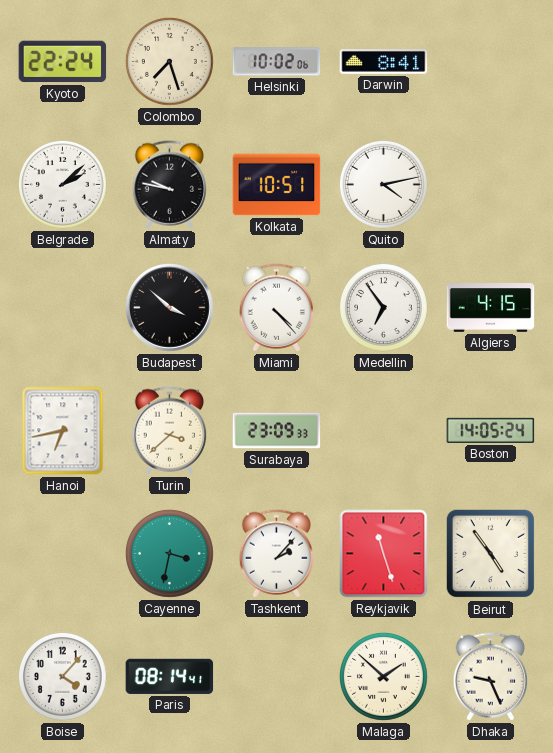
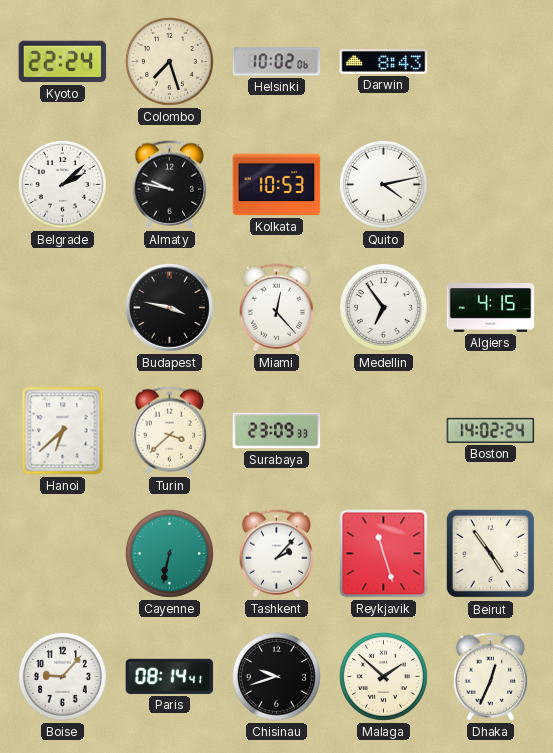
Darwin: 8:41 -> 8:43 (384, 62)
Kolkata: 10:51 -> 10:53 (277, 185)
Budapest: 3:52 -> 3:47 (170, 308)
Miami: 4:23 -> 12:23 (276, 308)
Hanoi: 6:43 -> 6:38 (63, 431)
Boston: 14:05 -> 14:02 (491, 430)
Cayenne: 3:32 -> 6:32 (169, 553)
Boise: 4:07 -> 9:07 (62, 676)
Chisinau: none -> 9:42 (276, 676)
Dhaka: 9:26 -> 12:34 (490, 677)
